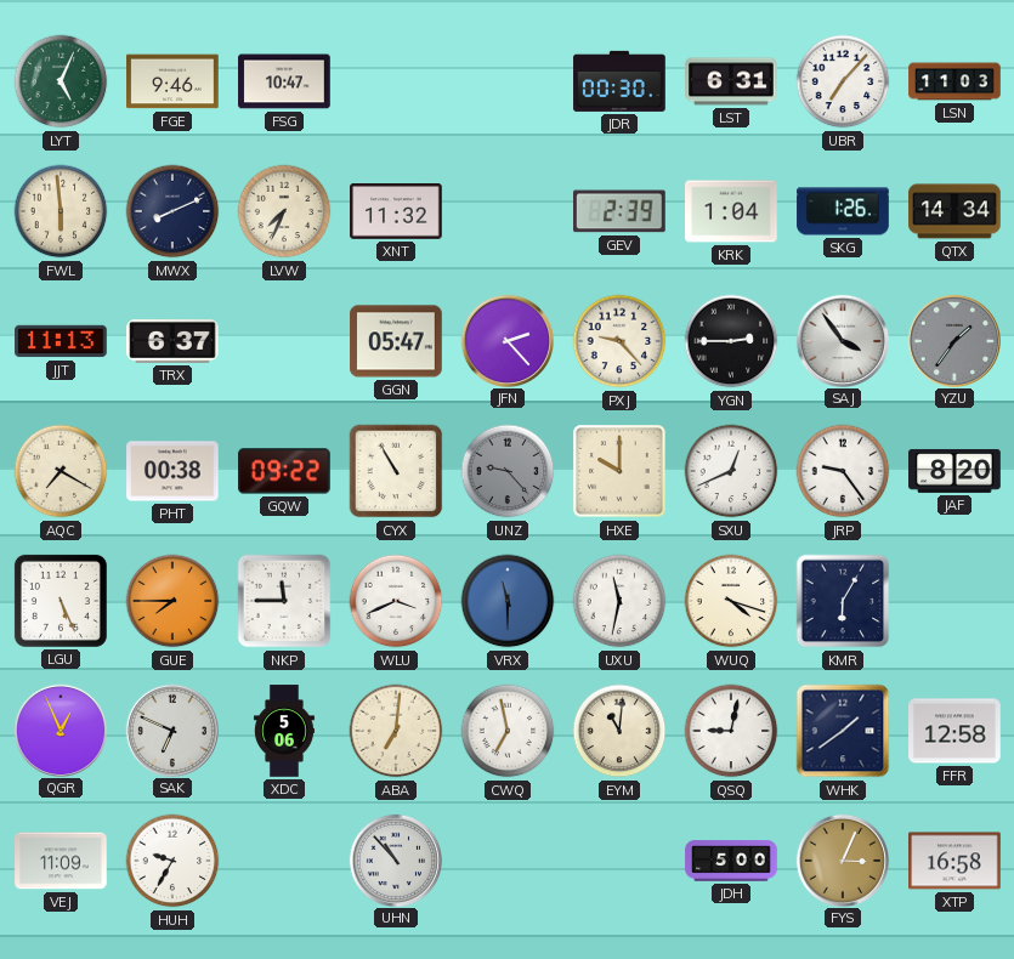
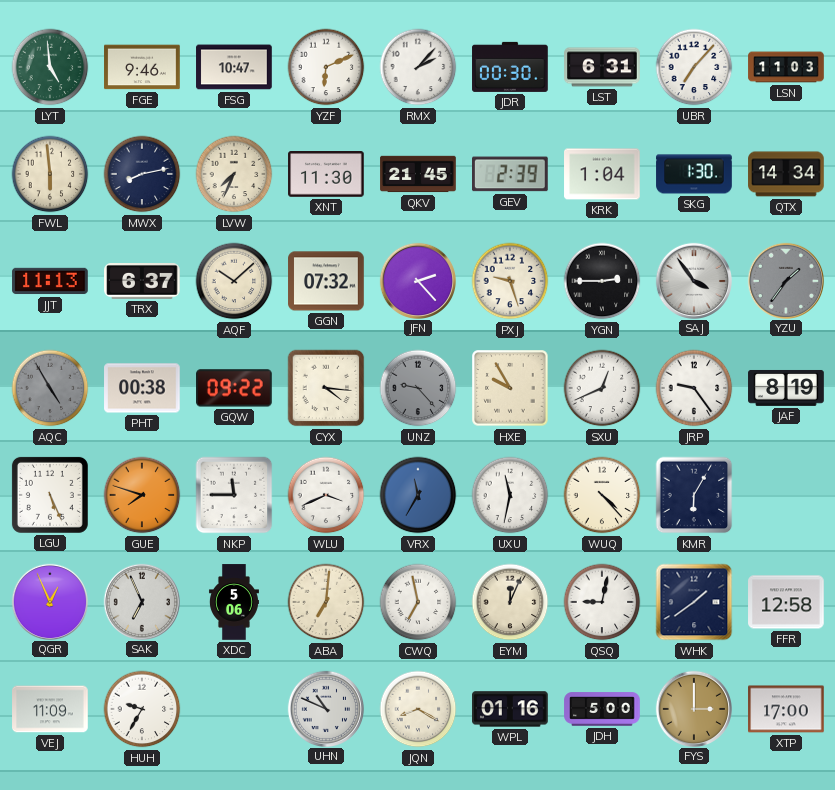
LYT: 5:04 -> 4:59 (50, 67)
YZF: none -> 6:11 (326, 67)
RMX: none -> 2:07 (418, 67)
MWX: 8:11 -> 8:13 (142, 174)
XNT: 11:32 -> 11:30 (326, 175)
QKV: none -> 21:45 (418, 174)
SKG: 1:26 -> 1:30 (694, 174)
AQF: none -> 10:08 (234, 281)
GGN: 05:47 -> 07:32 (326, 281)
PXJ: 9:23 -> 9:27 (510, 281)
AQC: 7:20 -> 4:55 (50, 388)
AQC dial: cream -> grey (50, 388)
CYX: 10:55 -> 4:16 (326, 388)
HXE: 10:00 -> 9:55 (510, 388)
JAF: 8:20 -> 8:19 (786, 388)
GUE: 7:45 -> 7:48 (142, 495)
VRX: 11:30 -> 11:35 (418, 495)
WUQ: 4:18 -> 4:23 (602, 495)
SAK: 6:49 -> 6:56 (141, 601)
EYM: 11:01 -> 12:04 (510, 602)
UHN: 10:53 -> 10:49 (325, 708)
JQN: none -> 8:20 (418, 709)
WPL: none -> 01:16 (510, 709)
FYS: 3:04 -> 3:00 (693, 708)
XTP: 16:58 -> 17:00 (786, 709)
